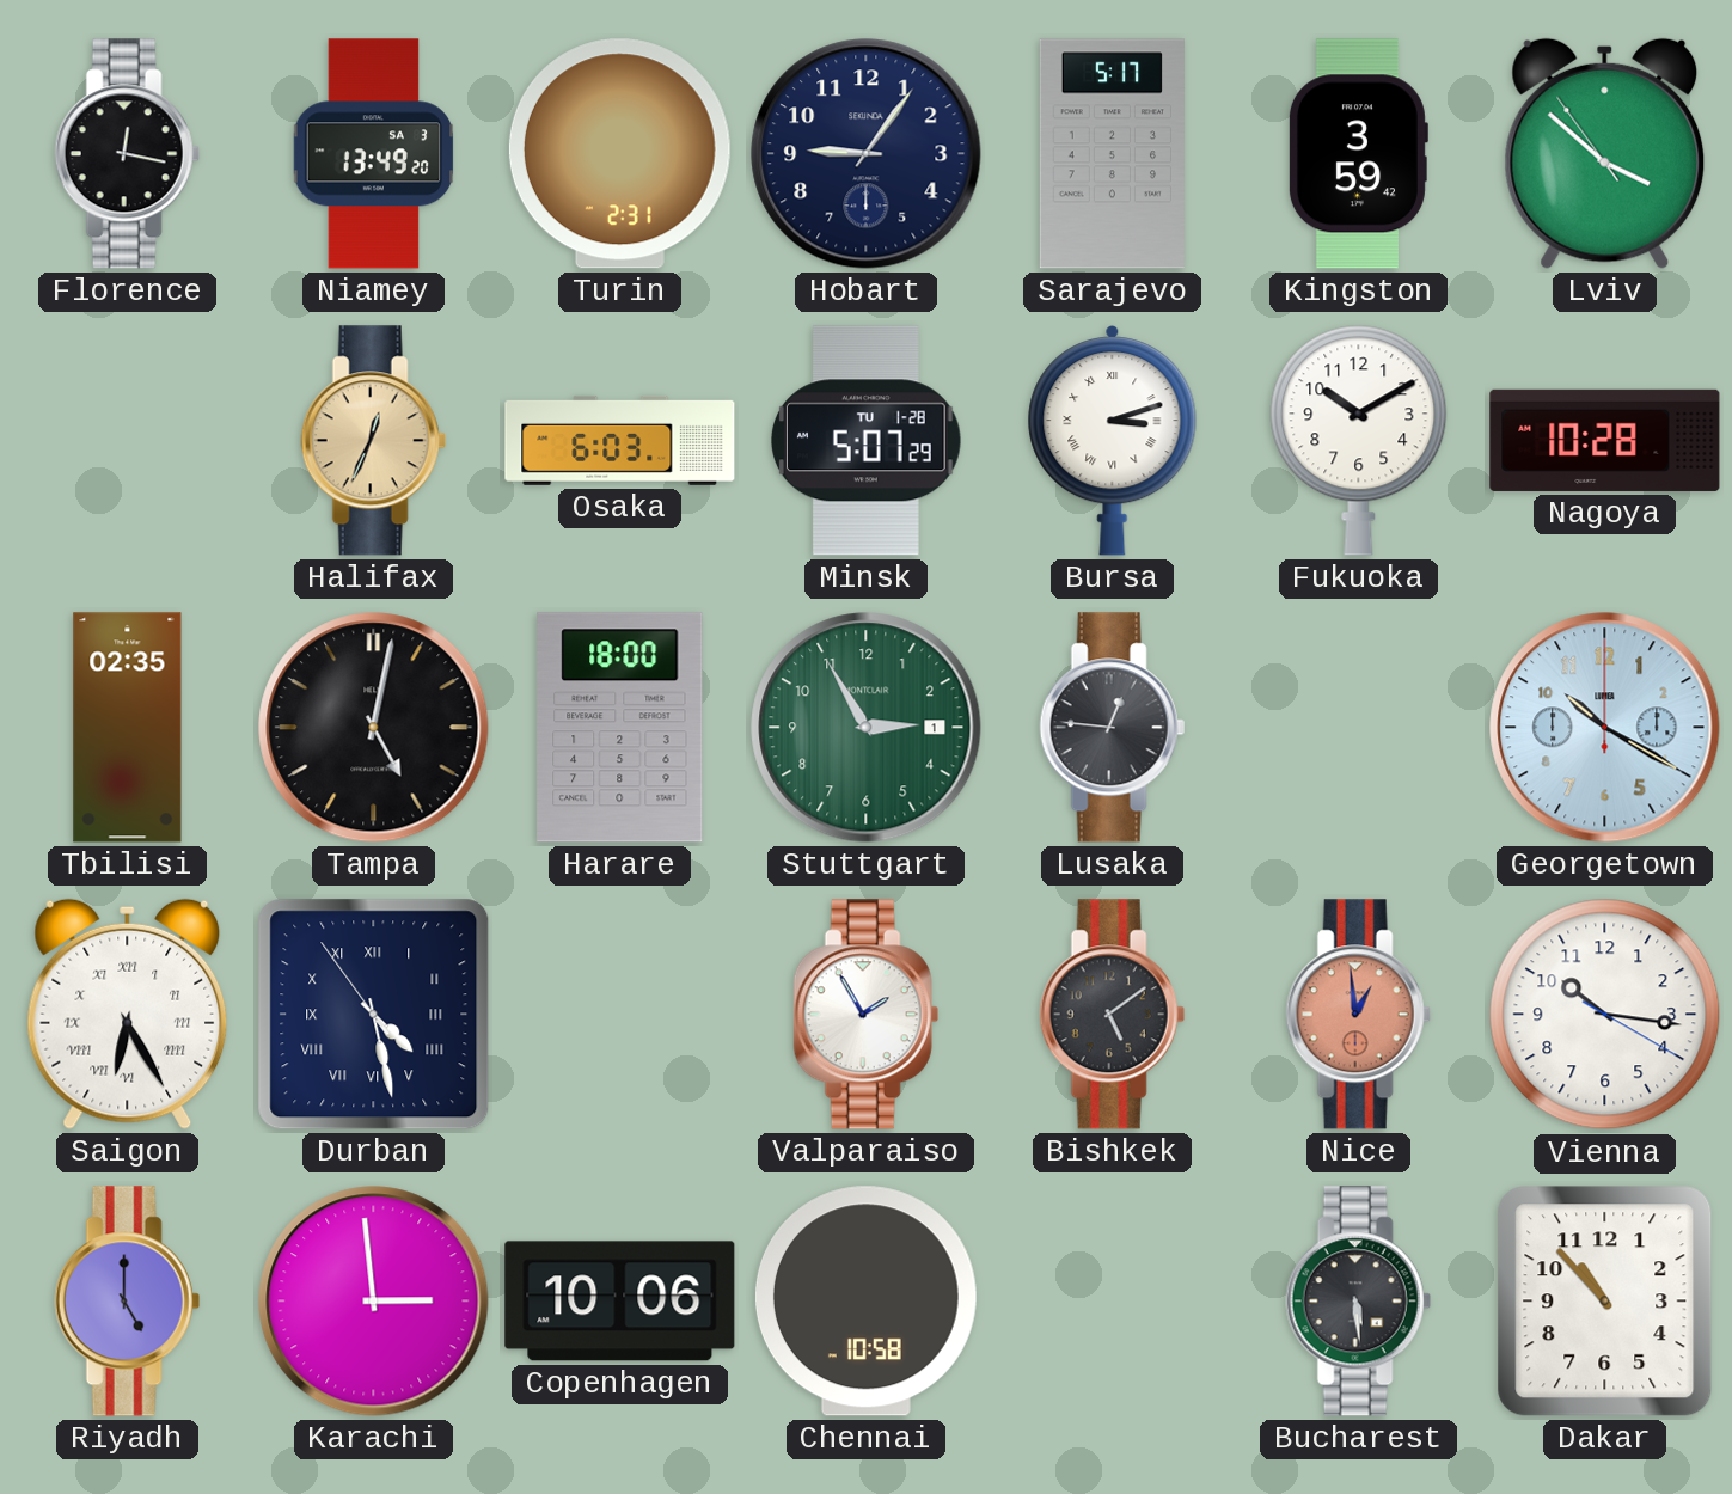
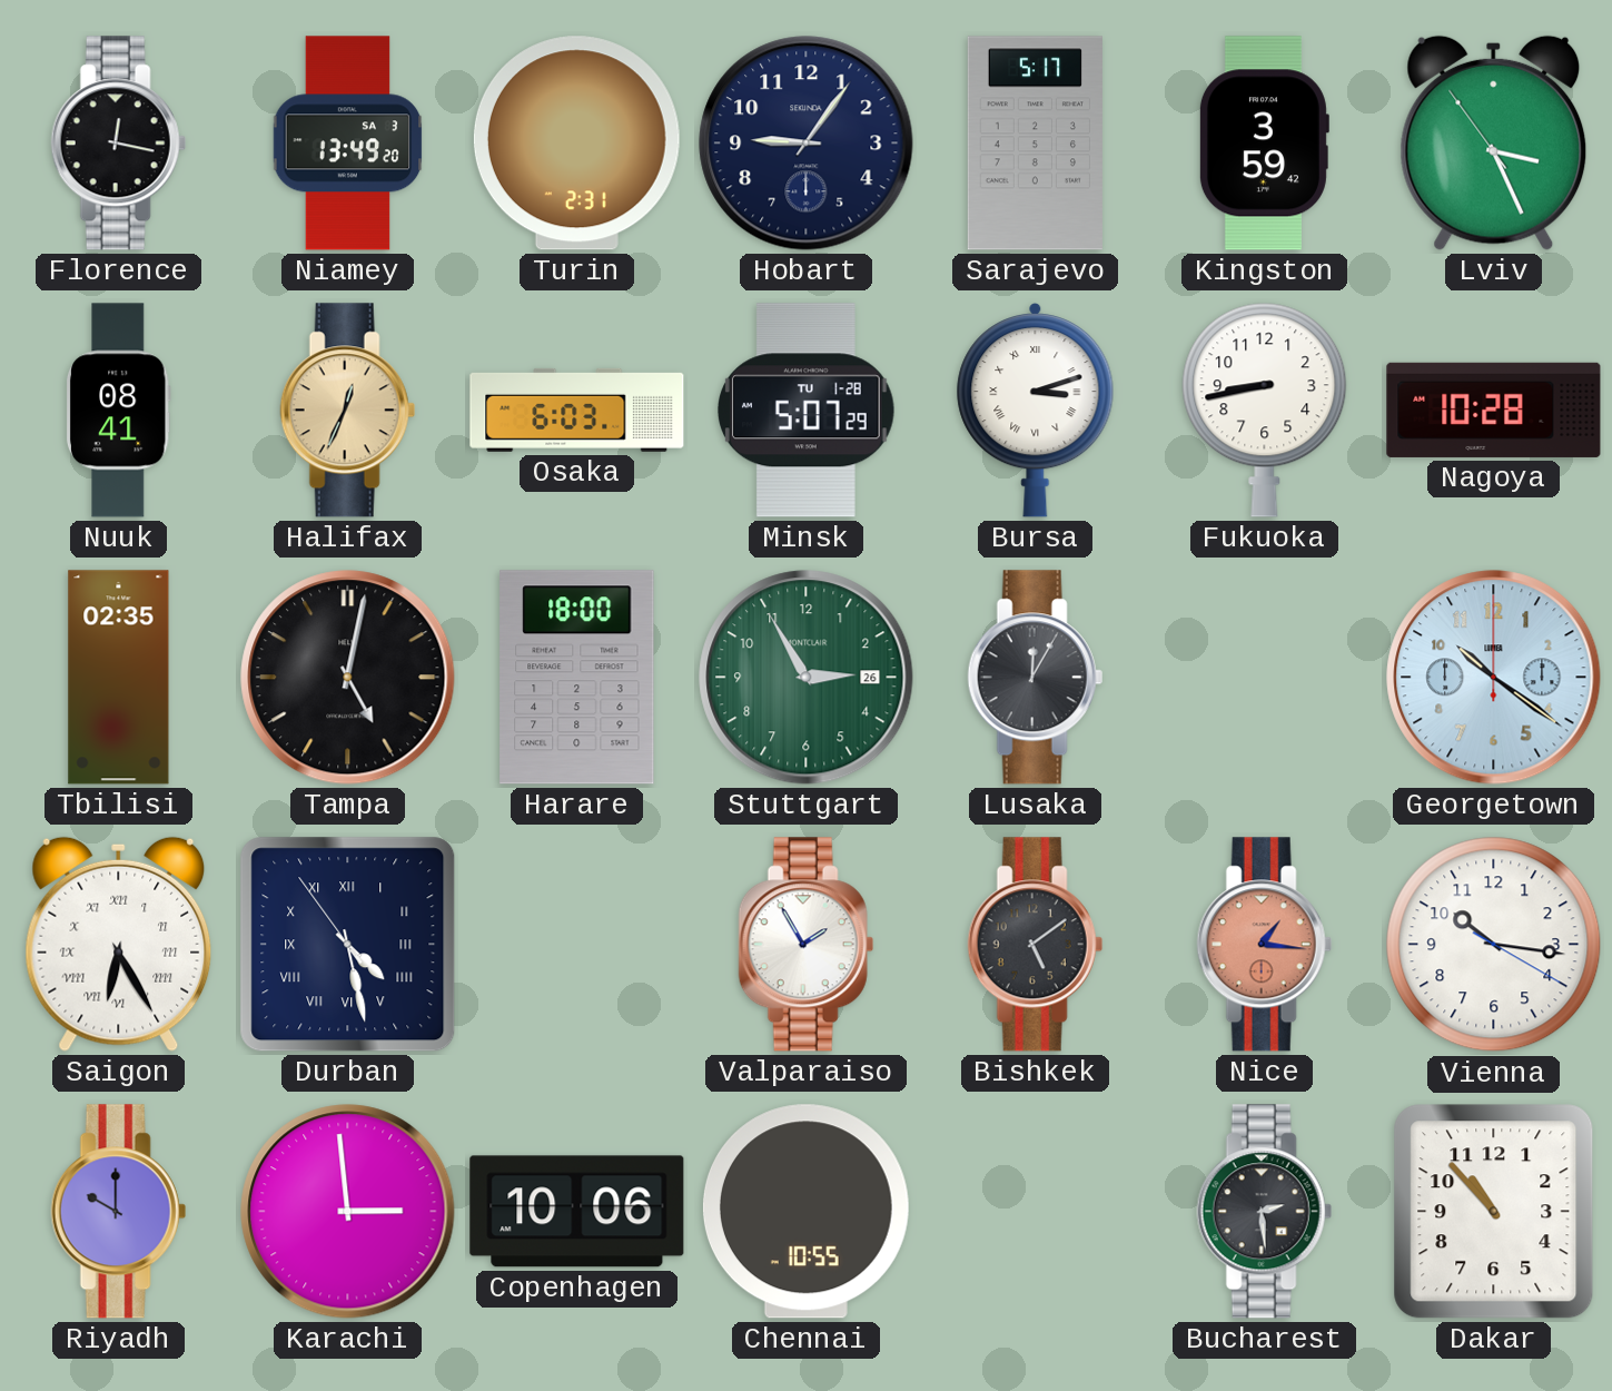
Lviv: 3:51 -> 3:25 (1494, 142)
Nuuk: none -> 08:41 (118, 411)
Fukuoka: 10:10 -> 8:43 (1265, 410)
Stuttgart date: 1 -> 26 (807, 678)
Lusaka: 12:46 -> 12:05 (1035, 678)
Georgetown: 10:20 -> 10:21 (1494, 678)
Nice: 12:59 -> 1:16 (1264, 945)
Riyadh: 5:00 -> 10:00 (118, 1212)
Chennai: 10:58 -> 10:55 (805, 1212)
Bucharest: 5:29 -> 2:29 (1264, 1212)
